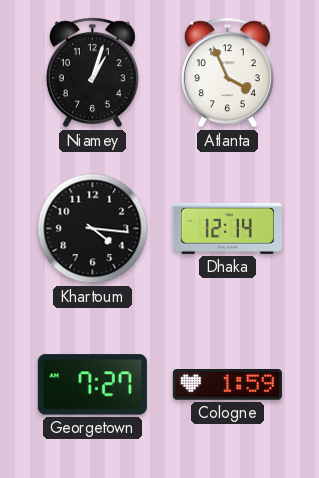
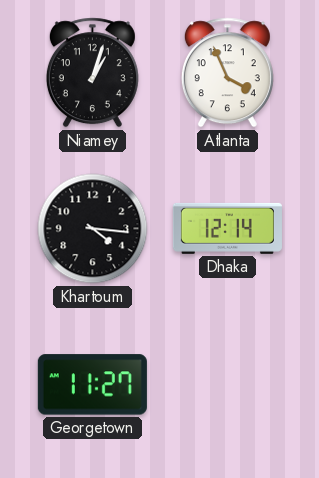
Georgetown: 7:27 -> 11:27 (92, 385)
Cologne: 1:59 -> none (227, 385)
